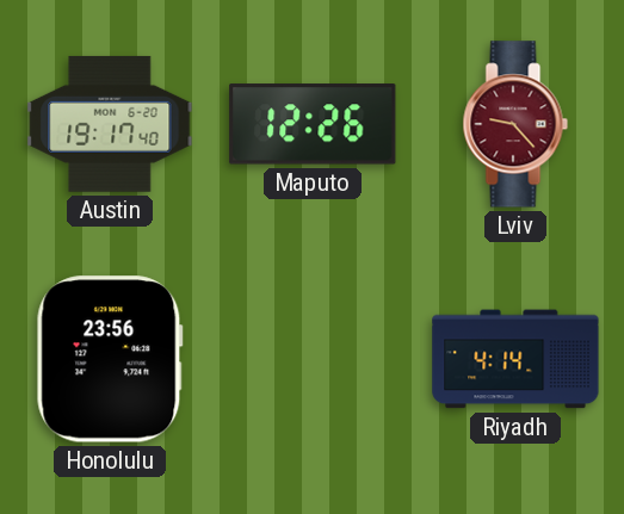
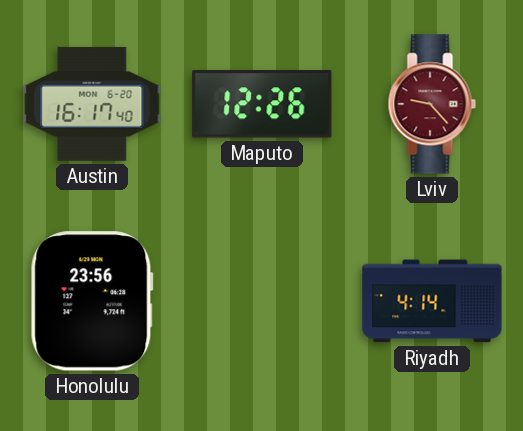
Austin: 19:17 -> 16:17 (92, 104)
